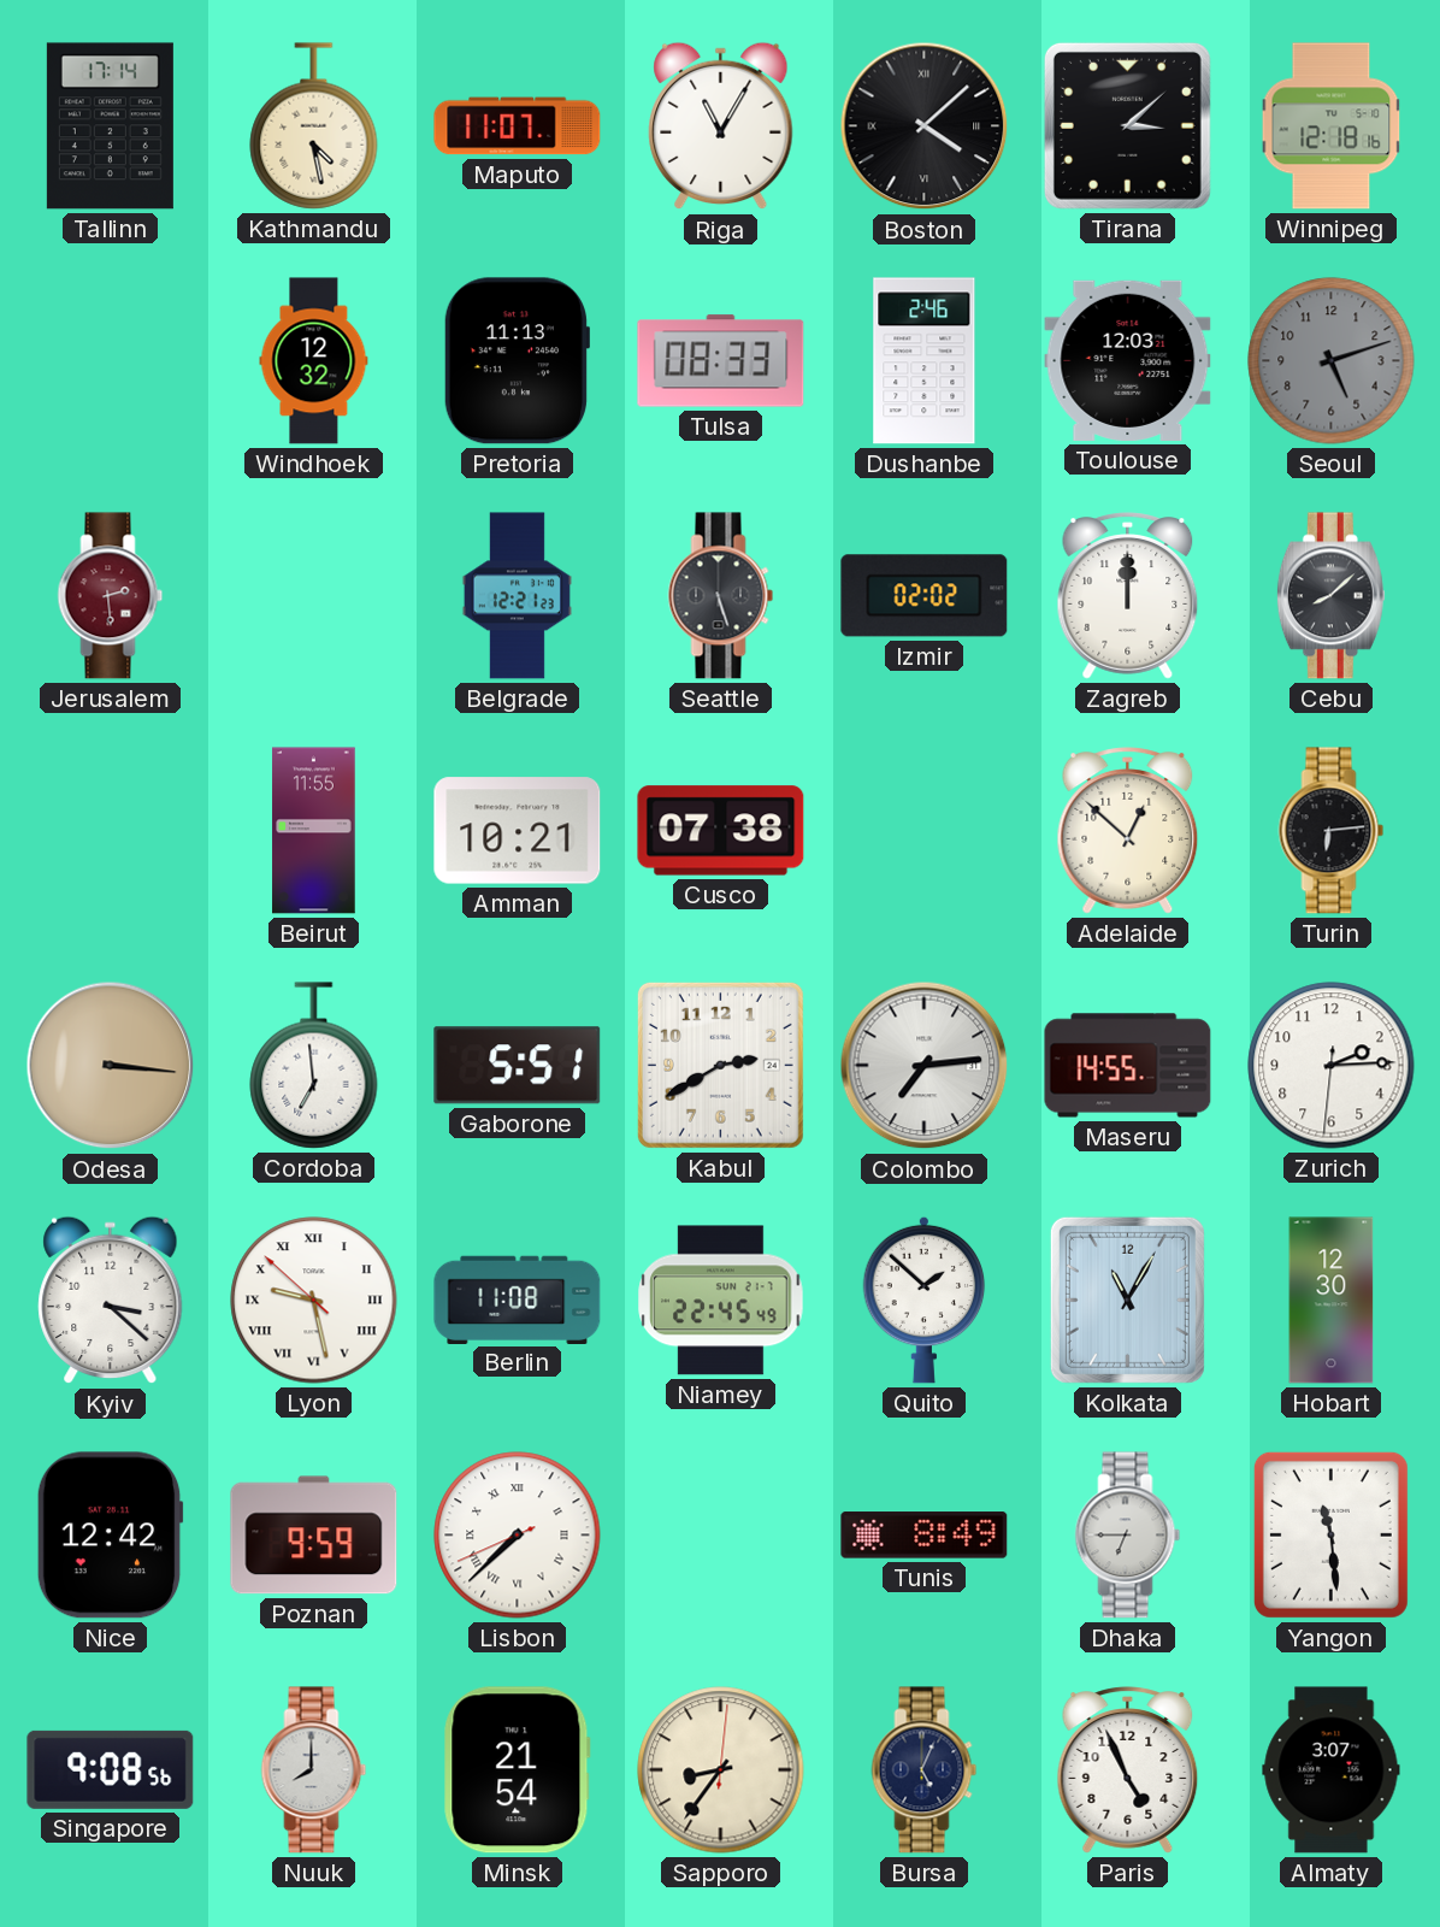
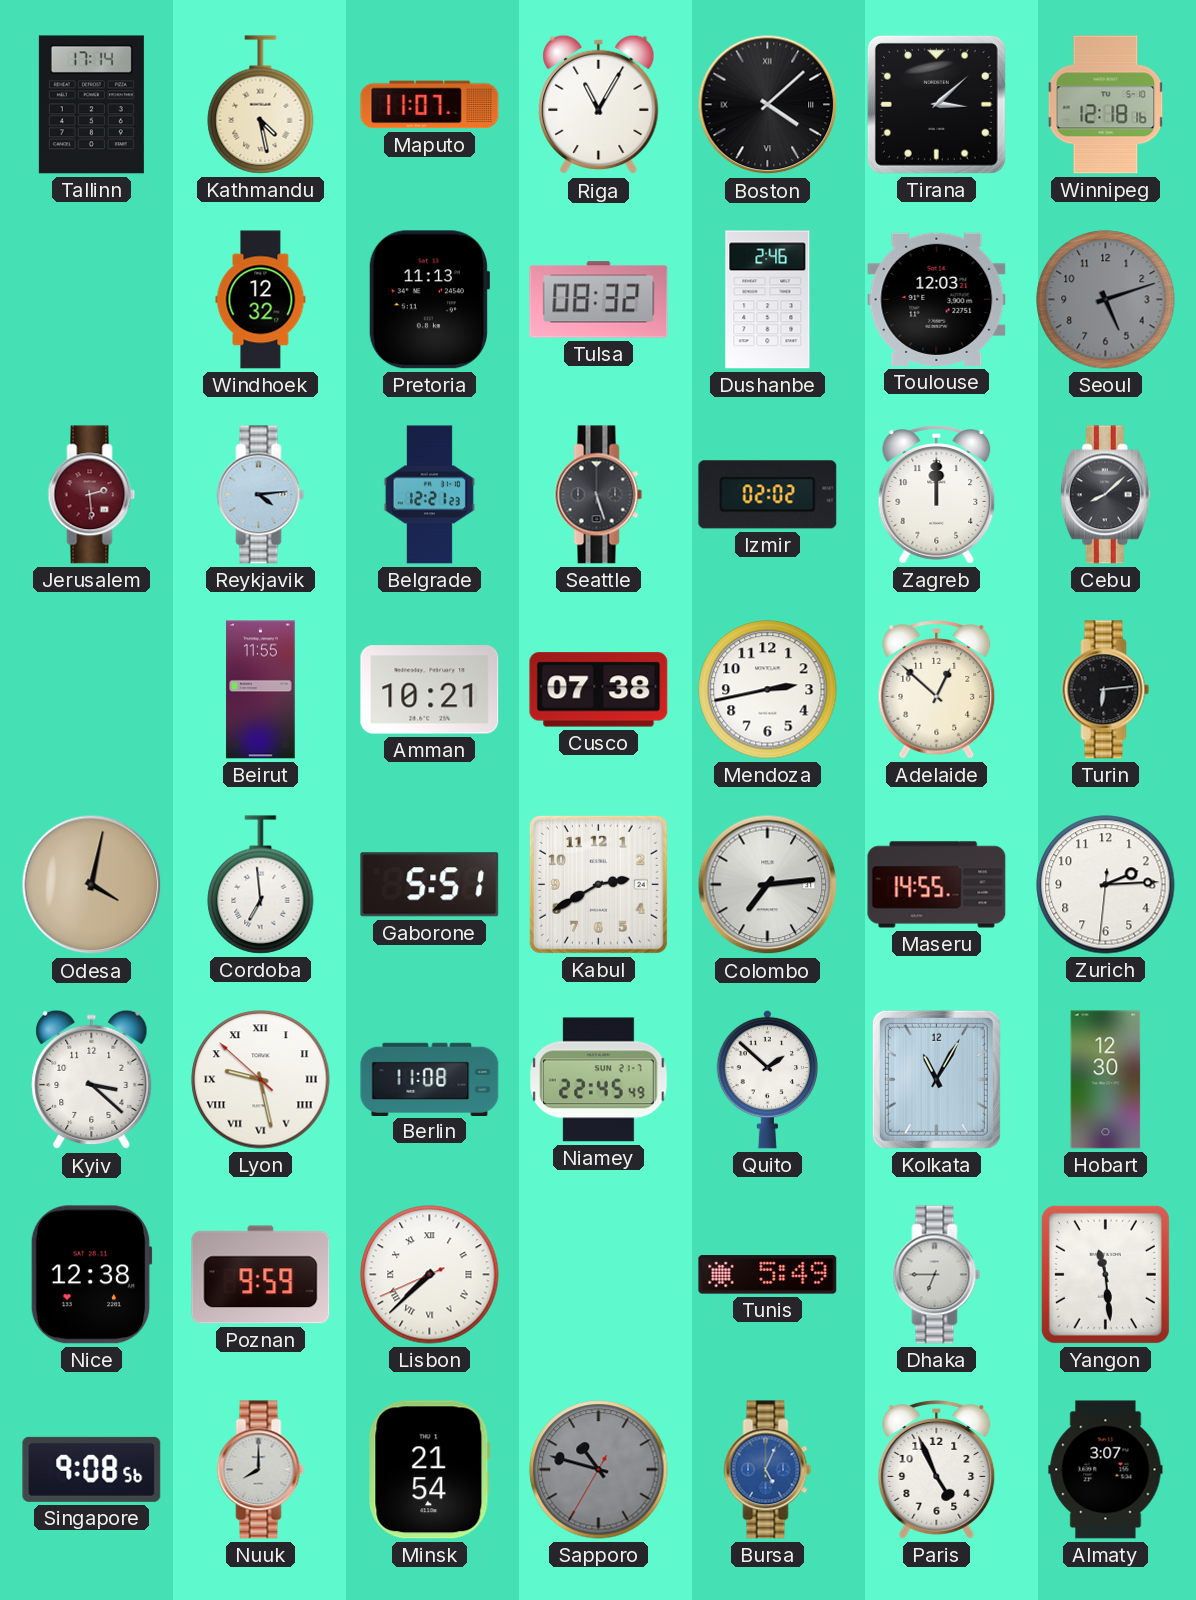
Tulsa: 08:33 -> 08:32 (599, 300)
Reykjavik: none -> 4:14 (261, 495)
Mendoza: none -> 2:43 (768, 690)
Odesa: 3:16 -> 4:02 (92, 885)
Nice: 12:42 -> 12:38 (91, 1275)
Tunis: 8:49 -> 5:49 (768, 1275)
Sapporo: 8:36 -> 10:47 (599, 1470)
Sapporo dial: cream -> grey (599, 1470)
Bursa dial: navy -> blue (768, 1470)
